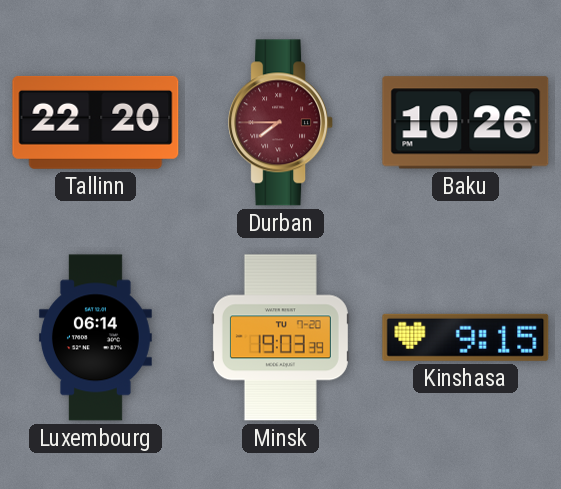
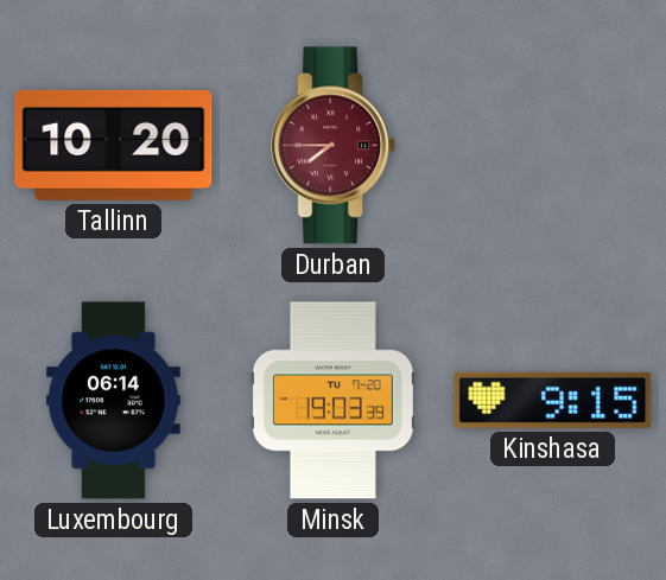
Tallinn: 22:20 -> 10:20 (114, 145)
Baku: 10:26 -> none (466, 123)
